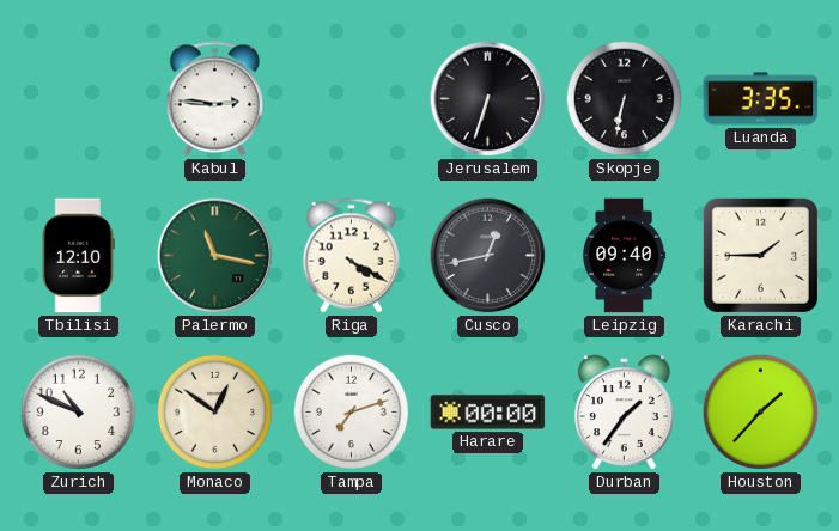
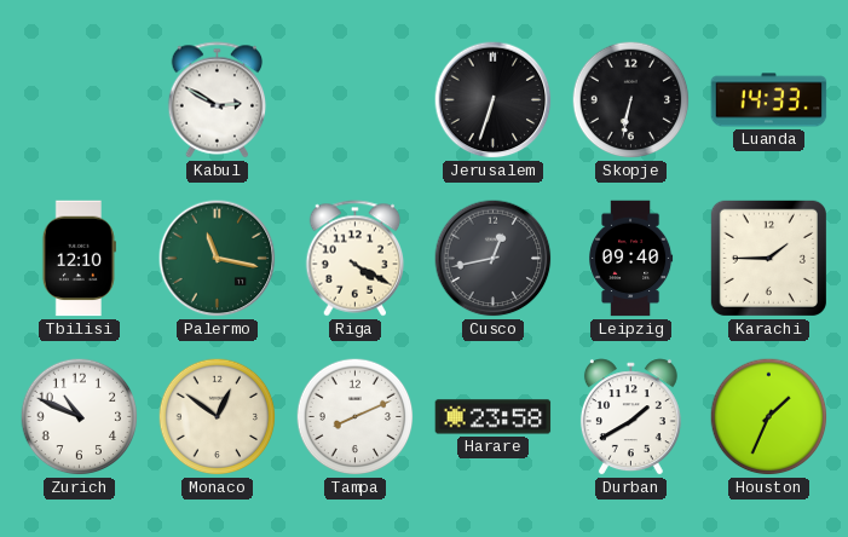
Kabul: 2:46 -> 2:50 (218, 100)
Luanda: 3:35 -> 14:33 (769, 100)
Tampa: 7:12 -> 8:11 (356, 417)
Harare: 00:00 -> 23:58 (494, 417)
Durban: 1:36 -> 1:40 (630, 417)
Houston: 1:37 -> 1:34 (769, 417)
